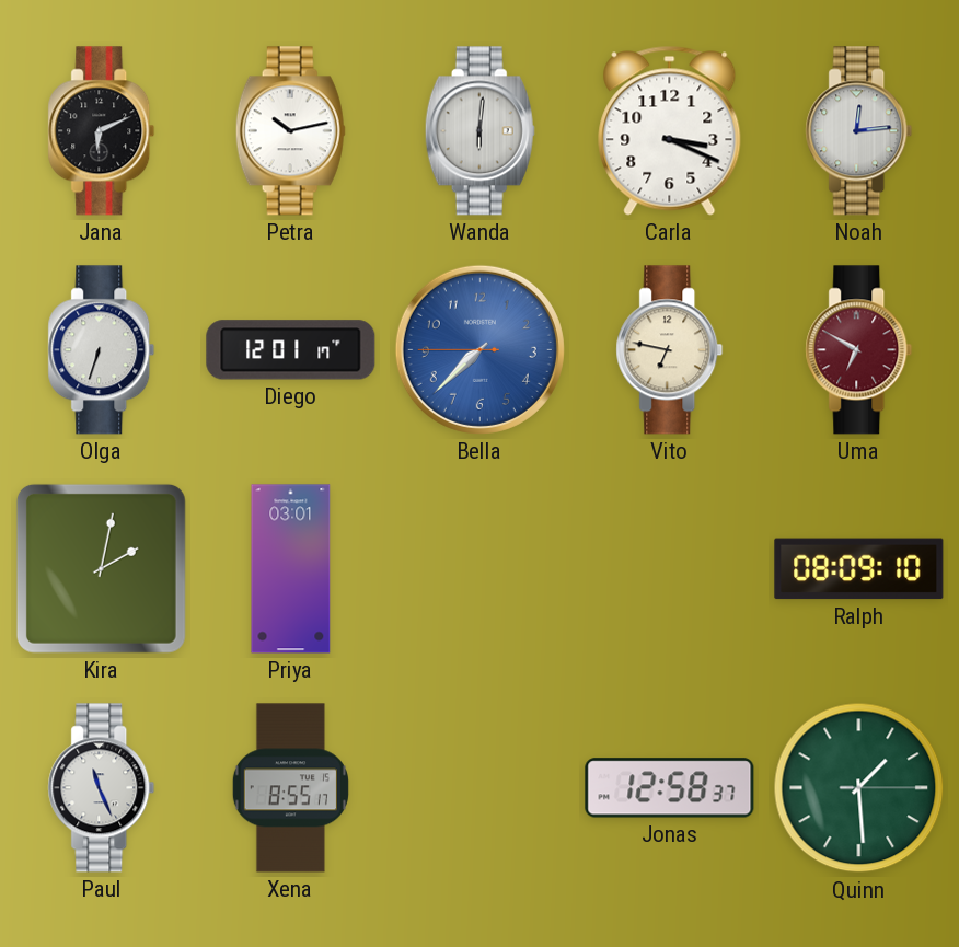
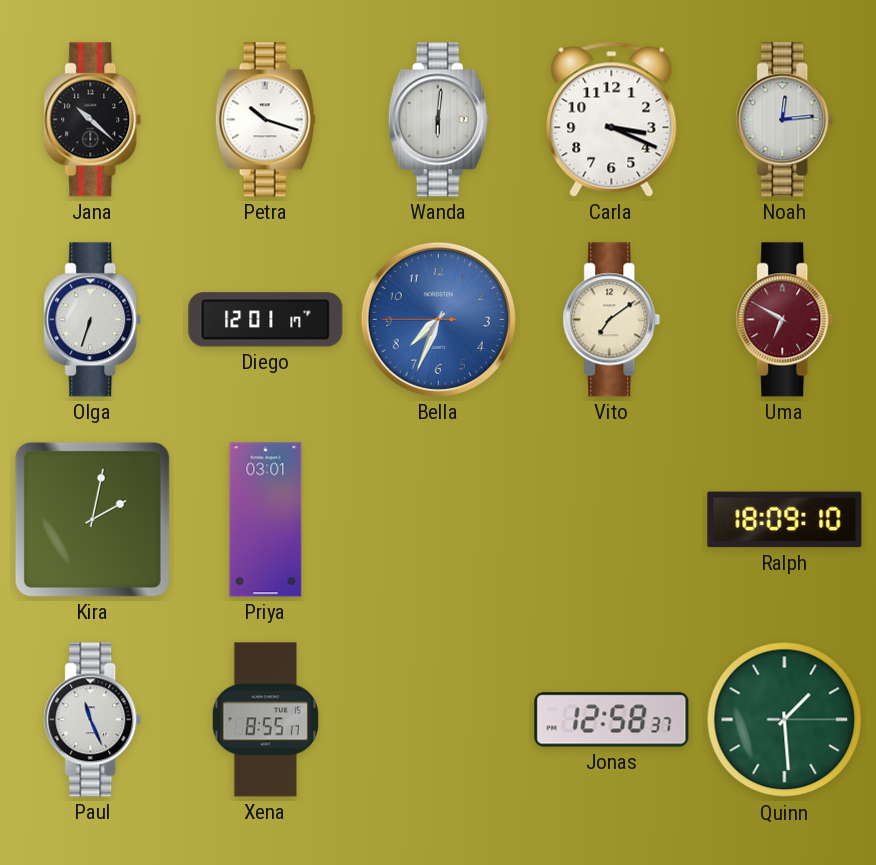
Jana: 6:11 -> 10:22 (93, 120)
Petra: 10:13 -> 10:18 (265, 120)
Bella: 7:37 -> 7:33 (438, 319)
Vito: 6:47 -> 7:09 (612, 320)
Ralph: 08:09 -> 18:09 (785, 520)
